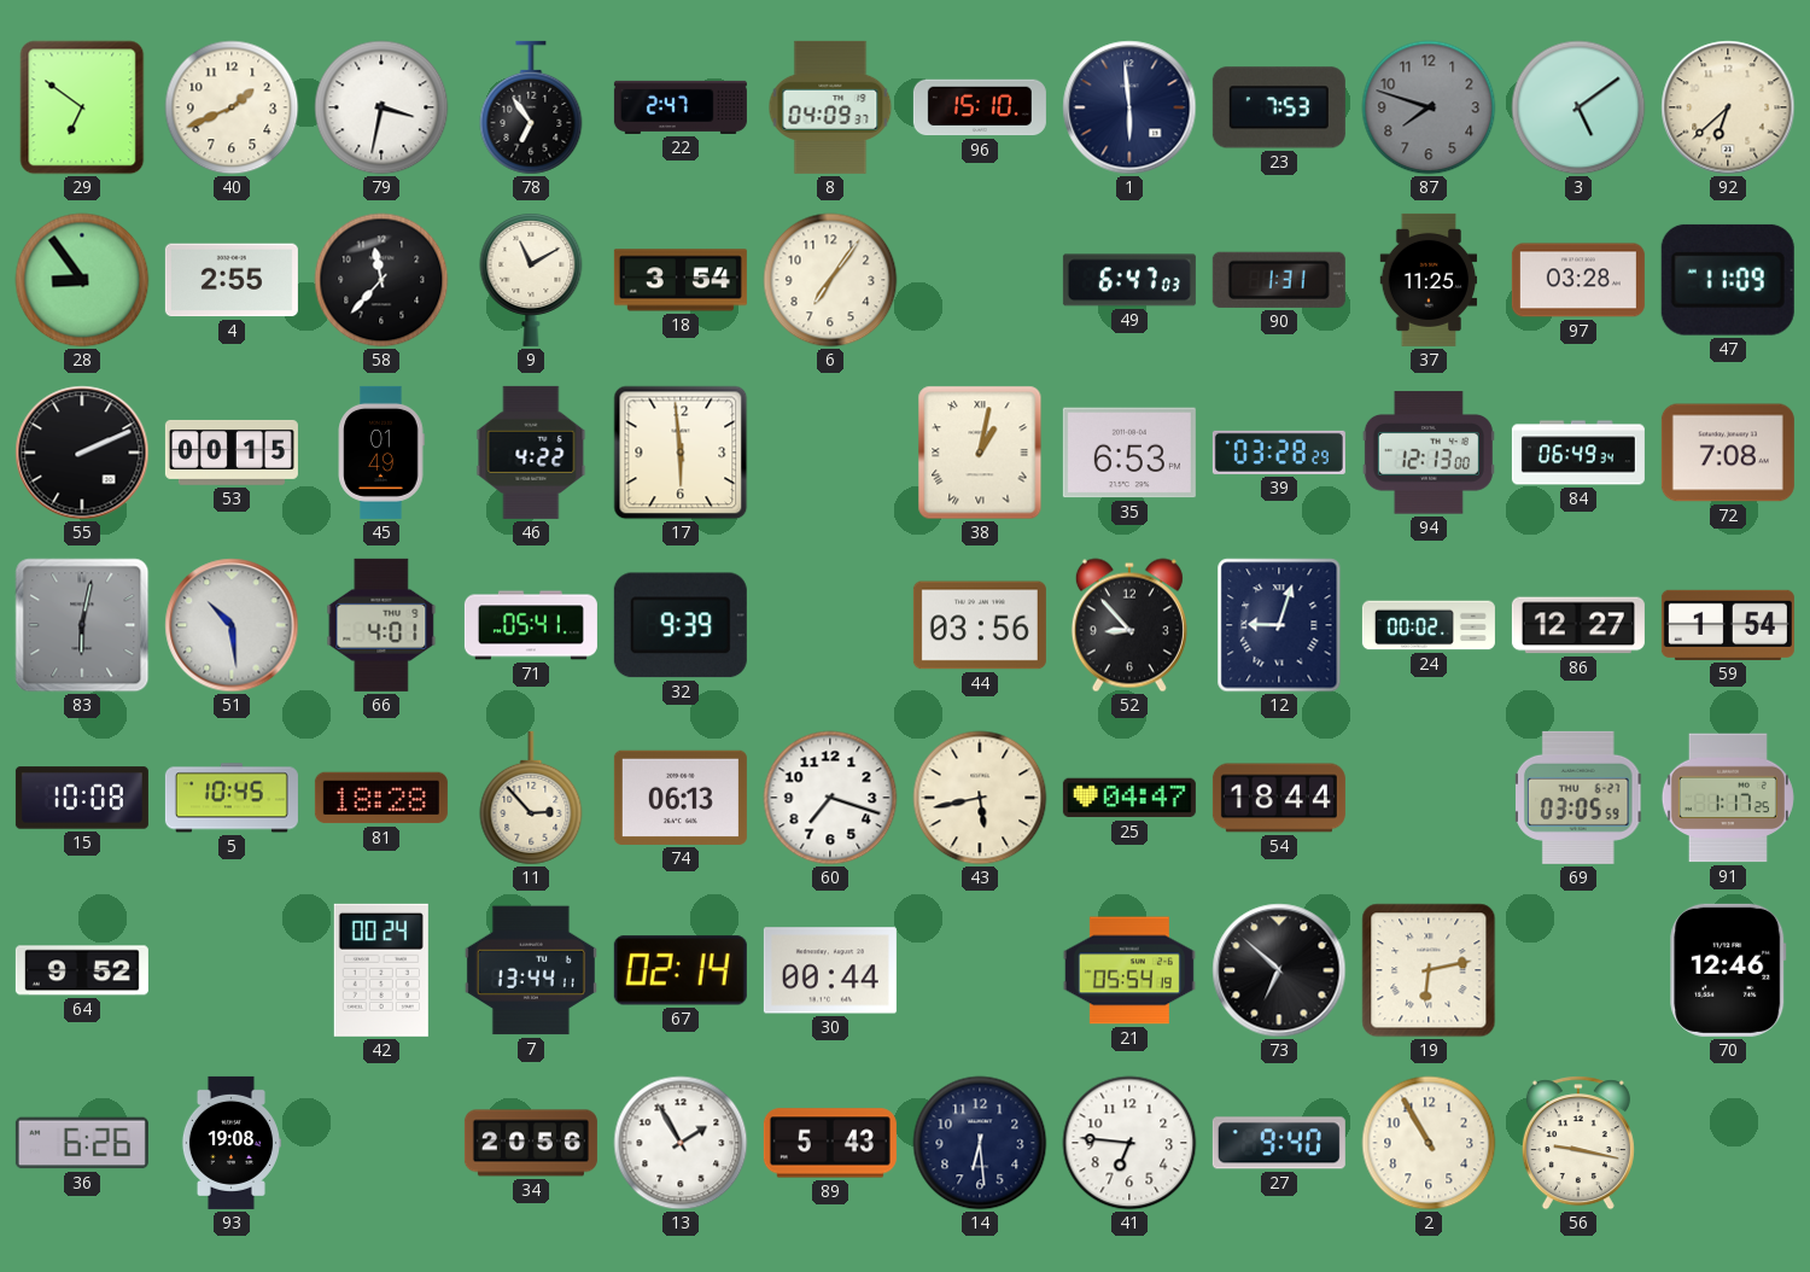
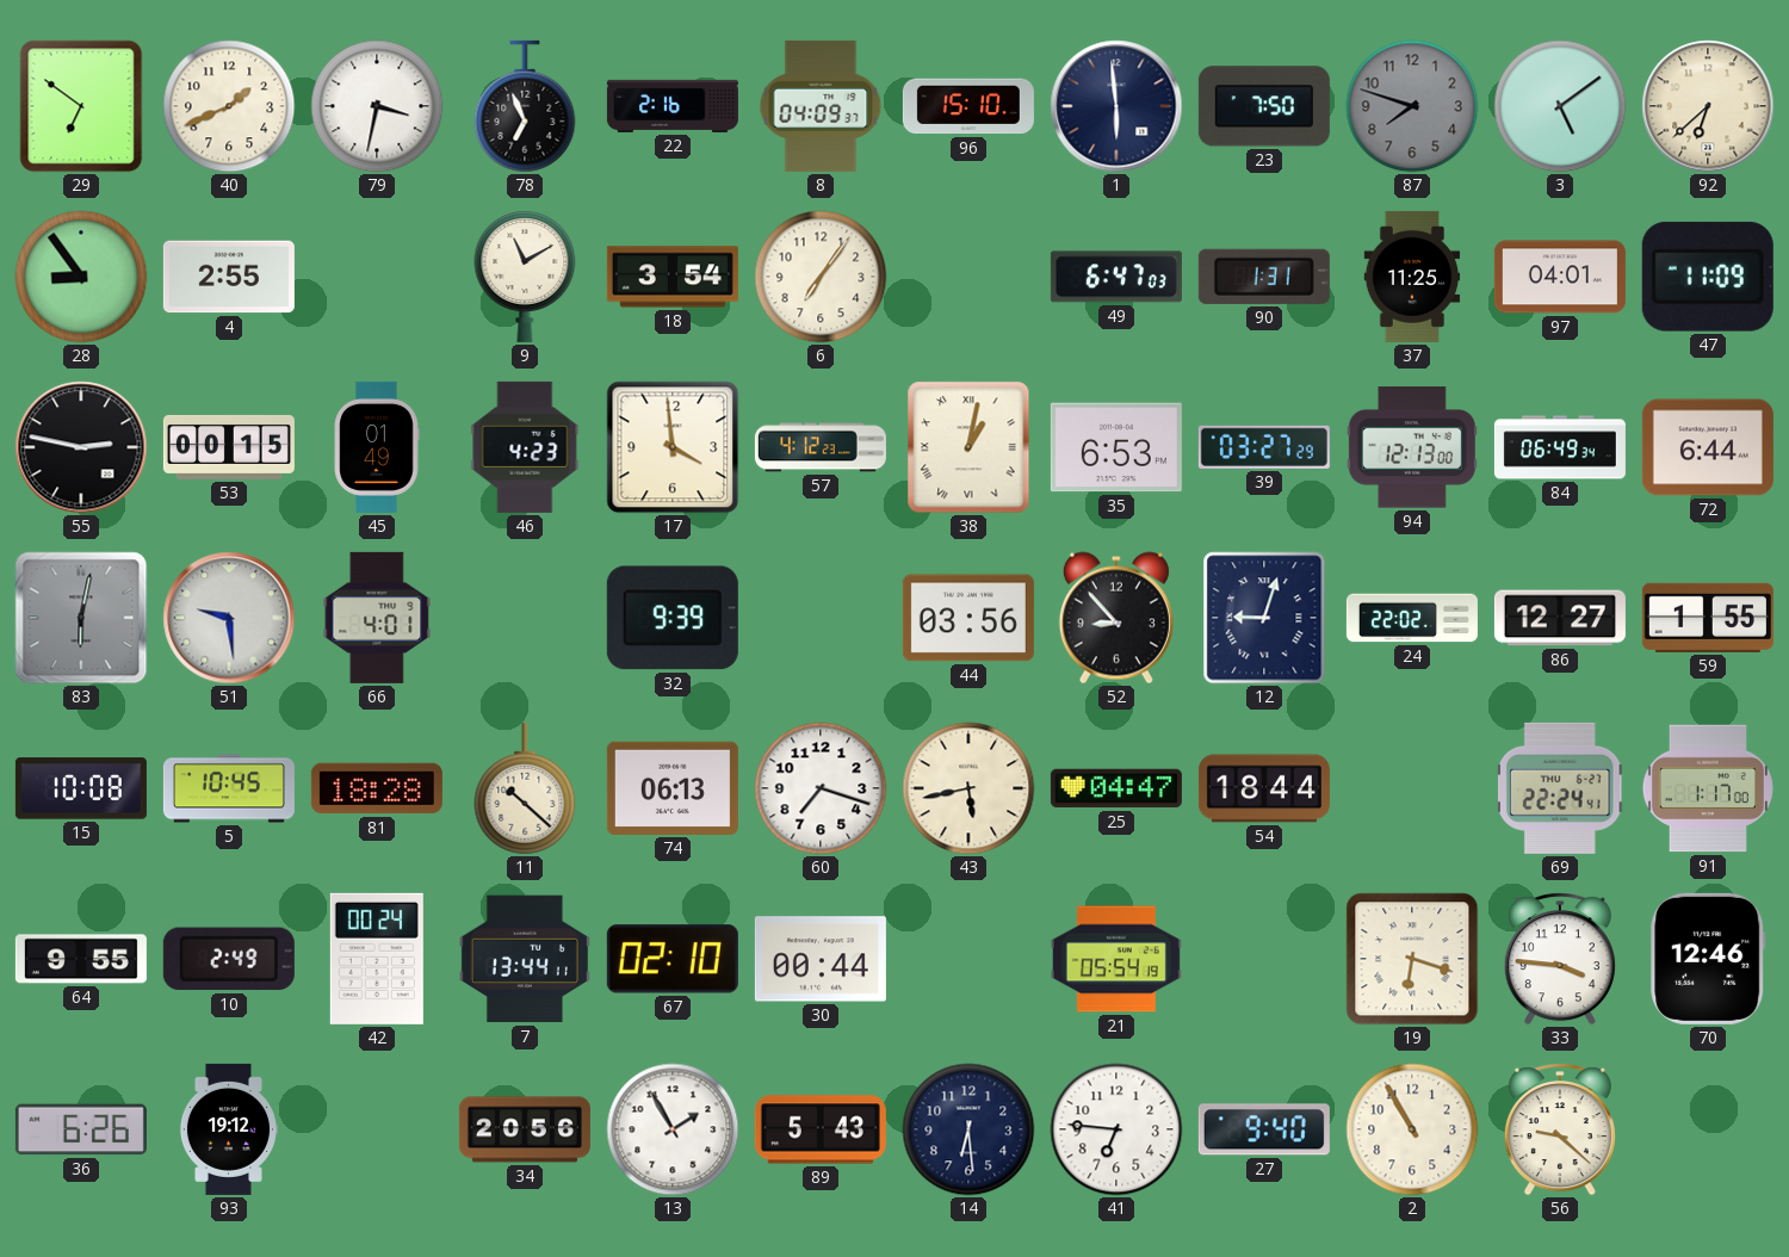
78: 6:54 -> 6:56 (525, 106)
22: 2:47 -> 2:16 (673, 106)
23: 7:53 -> 7:50 (1264, 106)
58: 11:37 -> none (381, 280)
97: 03:28 -> 04:01 (1560, 277)
55: 2:11 -> 2:47 (81, 447)
46: 4:22 -> 4:23 (525, 447)
17: 5:59 -> 3:59 (673, 447)
57: none -> 4:12 (821, 447)
39: 03:28 -> 03:27 (1264, 447)
72: 7:08 -> 6:44 (1708, 447)
51: 10:29 -> 9:29 (229, 618)
71: 05:41 -> none (531, 625)
24: 00:02 -> 22:02 (1412, 618)
59: 1:54 -> 1:55 (1708, 618)
11: 2:53 -> 10:22 (525, 788)
69: 03:05 -> 22:24 (1561, 788)
91: 1:17:25 -> 1:17:00 (1708, 788)
64: 9:52 -> 9:55 (81, 959)
10: none -> 2:49 (229, 959)
67: 02:14 -> 02:10 (673, 959)
73: 6:52 -> none (1279, 970)
19: 6:13 -> 6:18 (1412, 959)
33: none -> 3:46 (1560, 959)
93: 19:08 -> 19:12 (228, 1129)
56: 9:17 -> 9:22 (1560, 1129)
